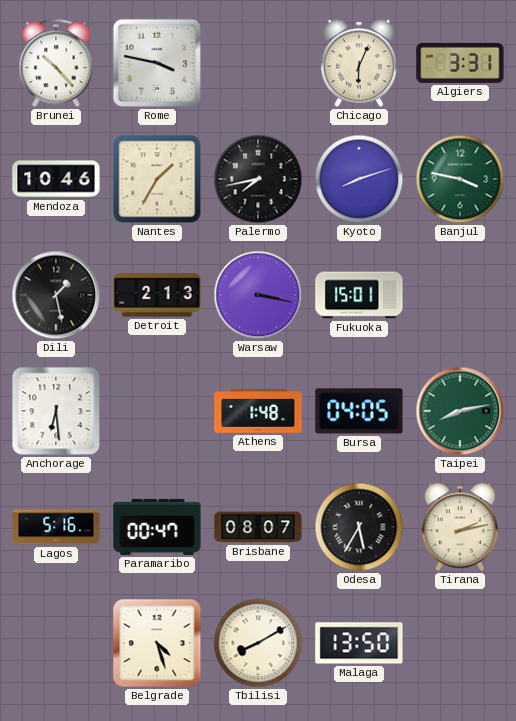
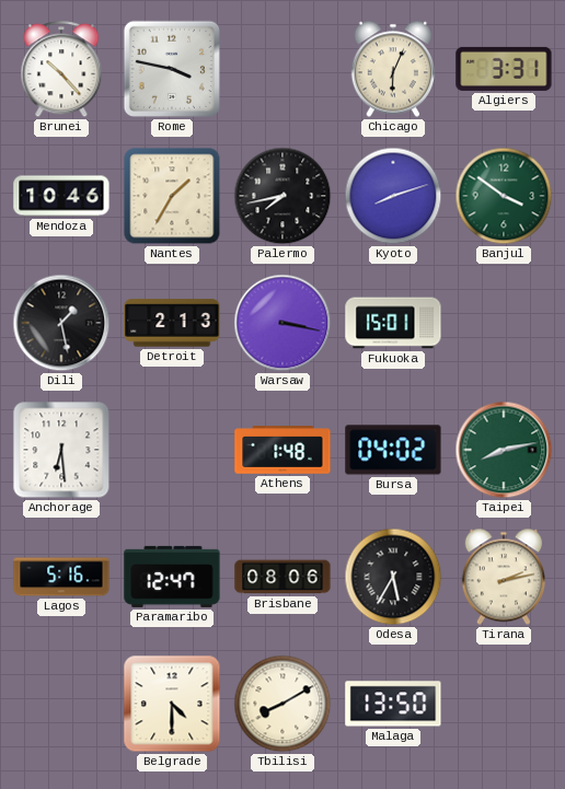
Banjul: 3:47 -> 3:51 (504, 196)
Bursa: 04:05 -> 04:02 (393, 450)
Paramaribo: 00:47 -> 12:47 (172, 577)
Brisbane: 08:07 -> 08:06 (282, 577)
Belgrade: 4:27 -> 4:30 (172, 704)
